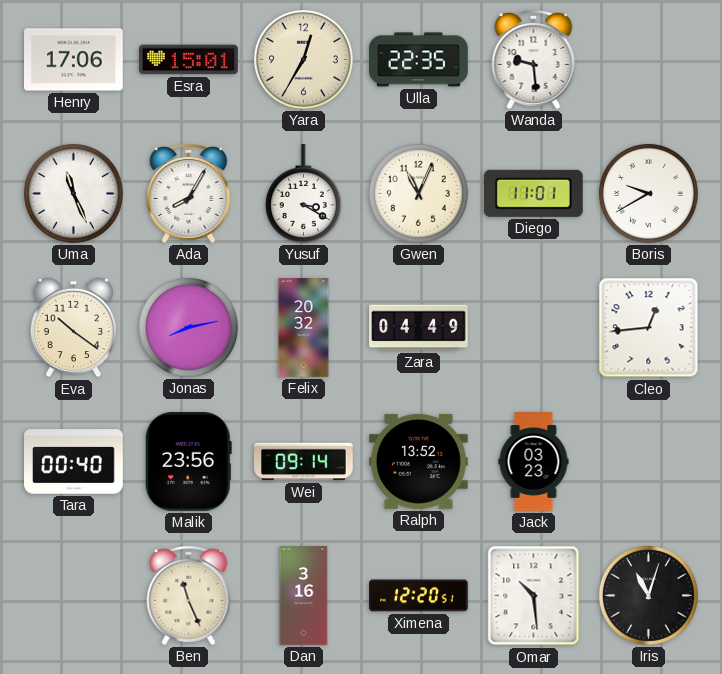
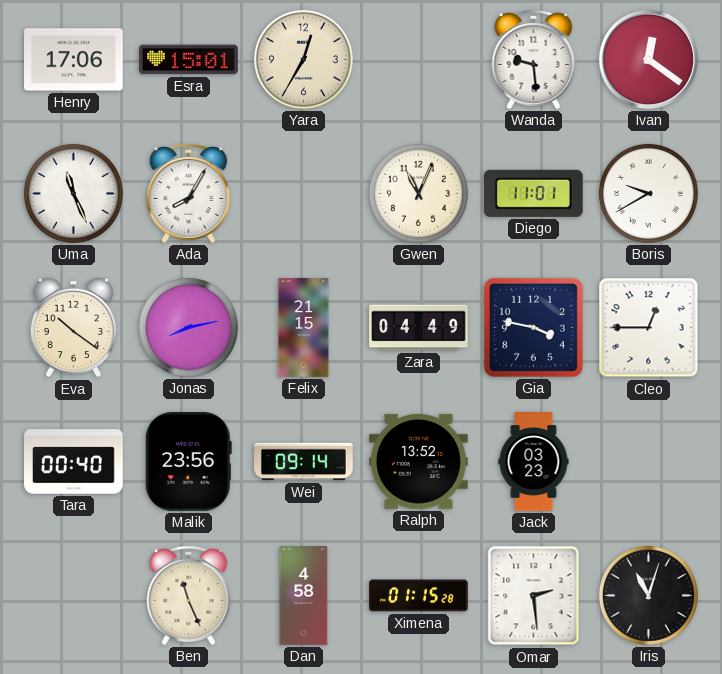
Ulla: 22:35 -> none (419, 60)
Ivan: none -> 12:21 (648, 59)
Yusuf: 3:20 -> none (303, 194)
Felix: 20:32 -> 21:15 (304, 328)
Gia: none -> 3:47 (533, 327)
Cleo: 12:44 -> 12:45 (649, 328)
Dan: 3:16 -> 4:58 (304, 596)
Ximena: 12:20 -> 01:15 (419, 596)
Omar: 10:29 -> 2:29 (534, 596)
